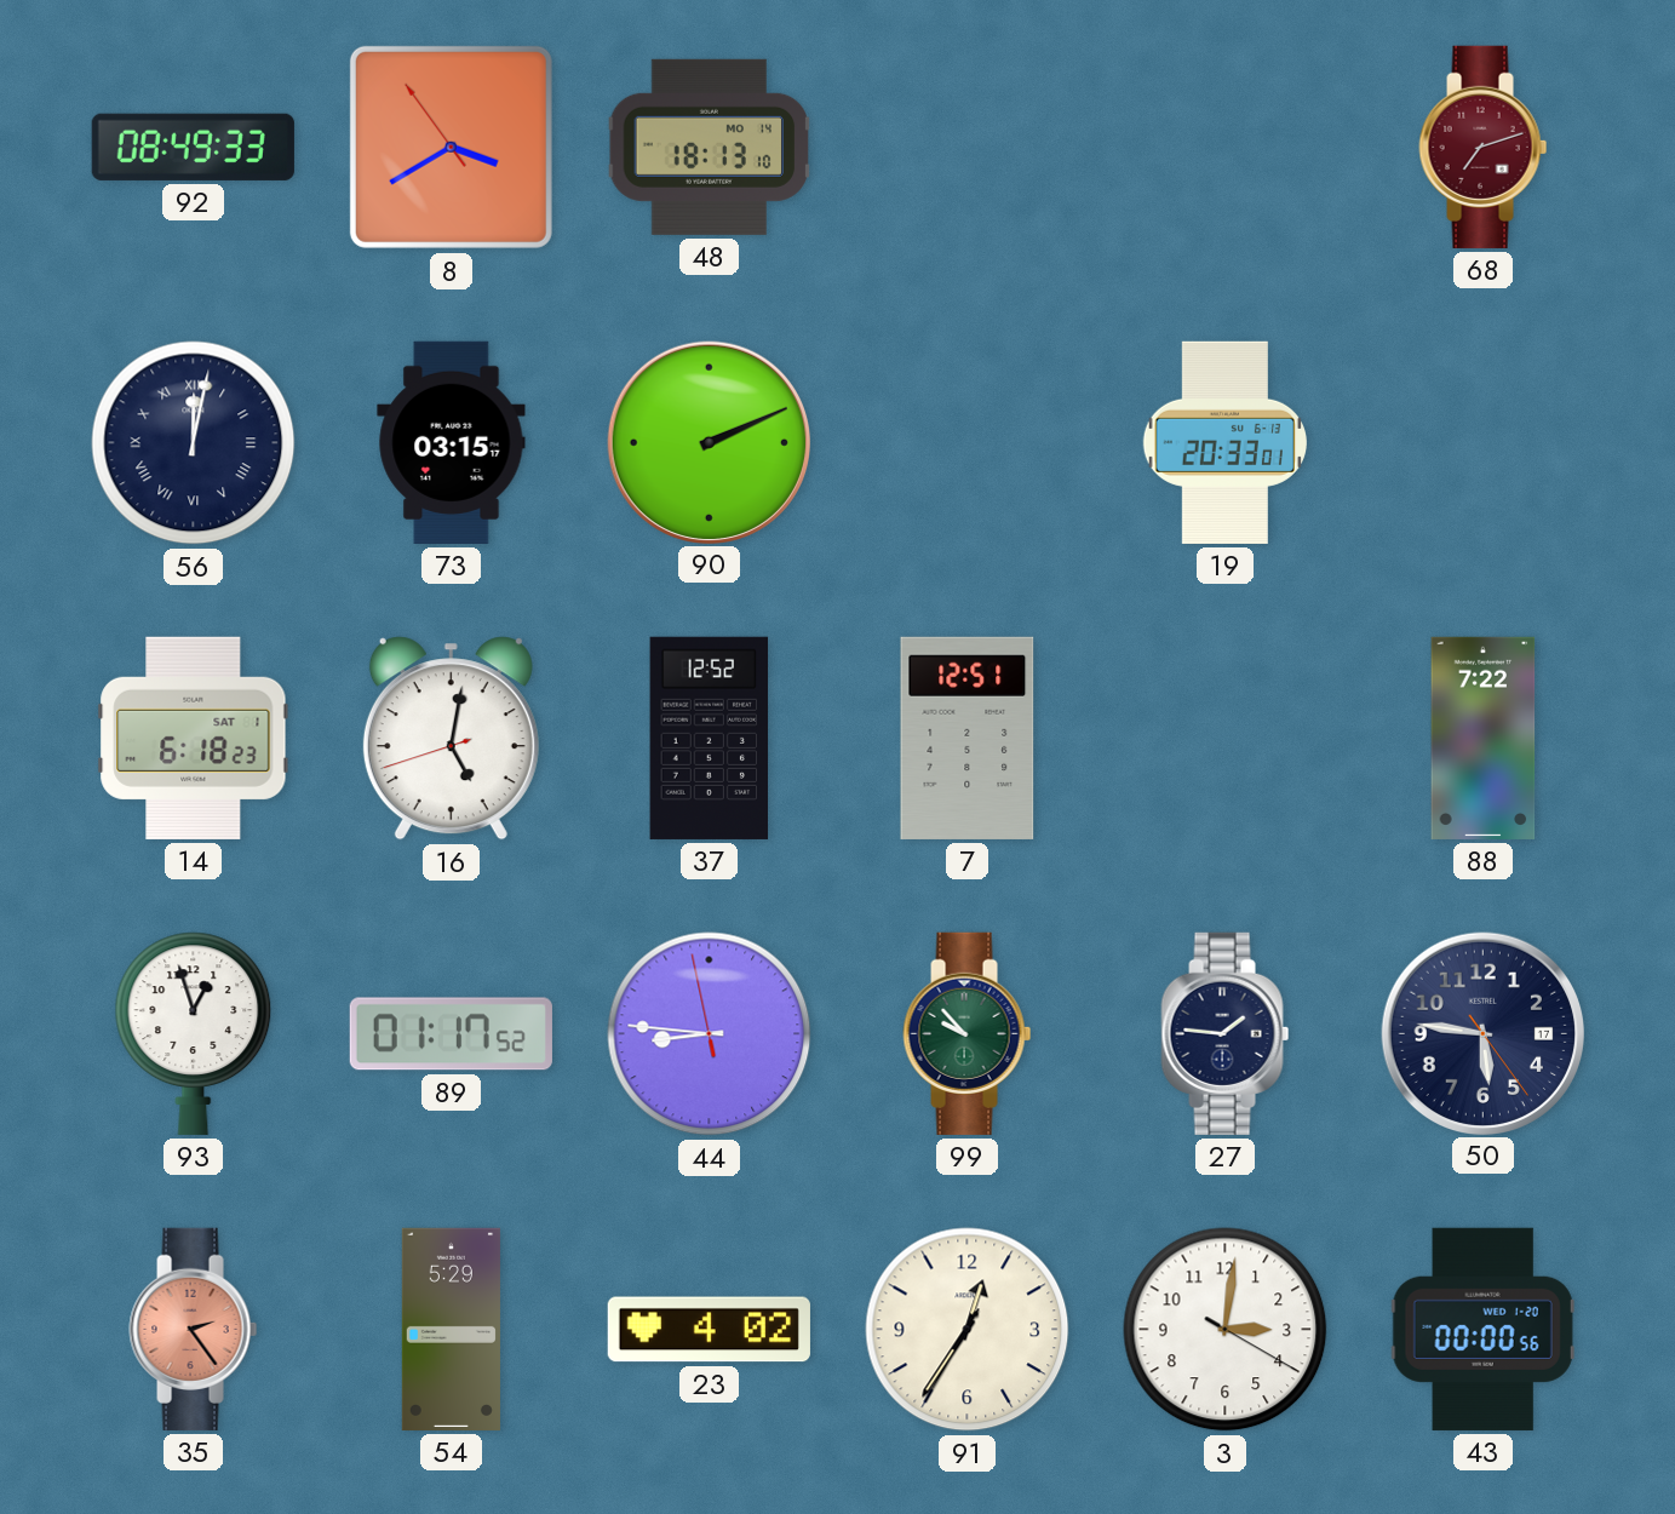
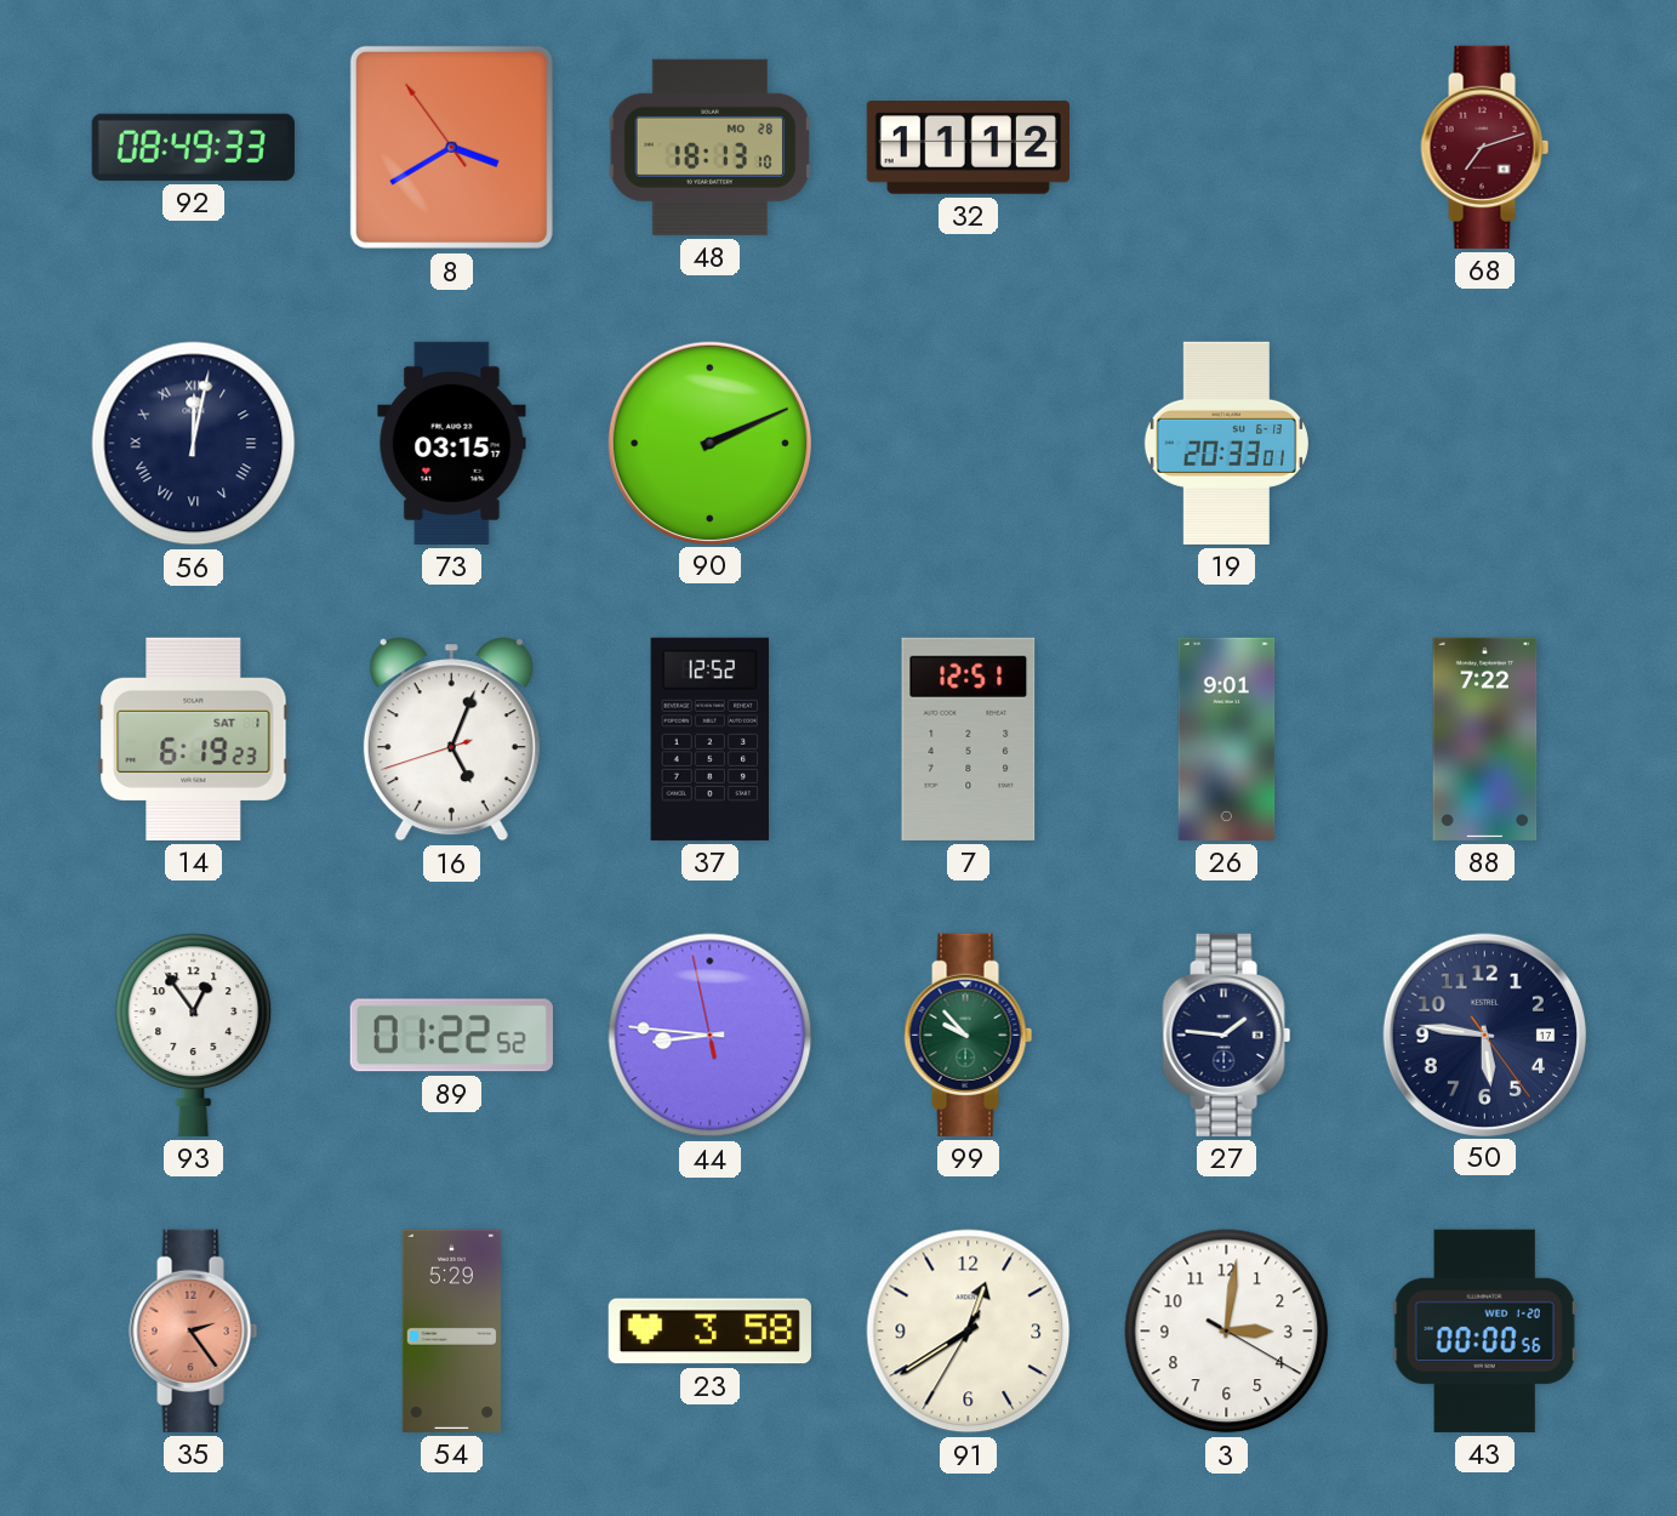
48 date: MO 14 -> MO 28 (711, 147)
32: none -> 11:12 (968, 148)
14: 6:18 -> 6:19 (194, 739)
16: 5:01 -> 5:03 (451, 740)
26: none -> 9:01 (1227, 739)
93: 12:57 -> 12:54 (194, 1035)
89: 01:17 -> 01:22 (451, 1036)
23: 4:02 -> 3:58 (709, 1332)
91: 12:35 -> 12:39 (969, 1332)
